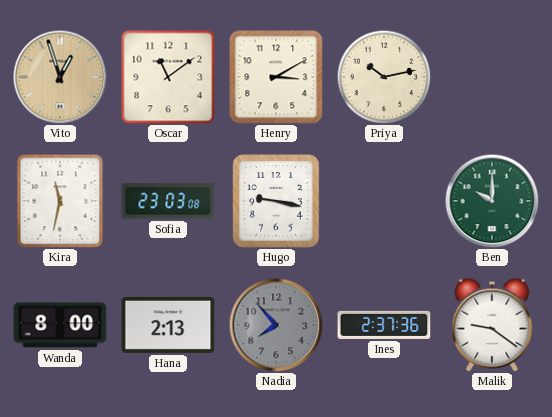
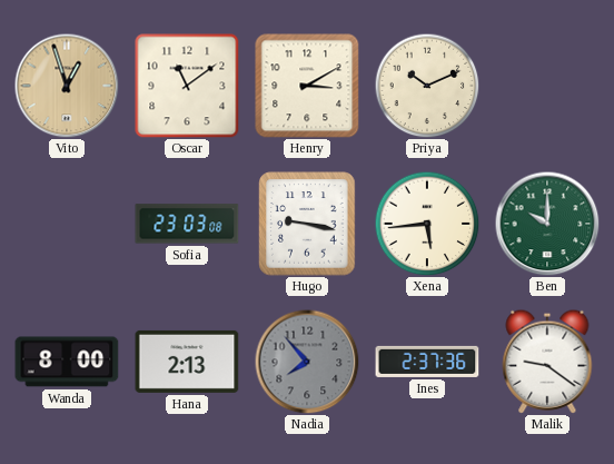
Priya: 10:13 -> 10:11 (427, 86)
Kira: 11:32 -> none (60, 201)
Xena: none -> 5:44 (427, 224)
